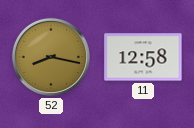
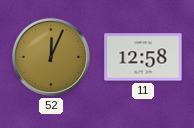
52: 8:17 -> 12:04 (51, 57)
